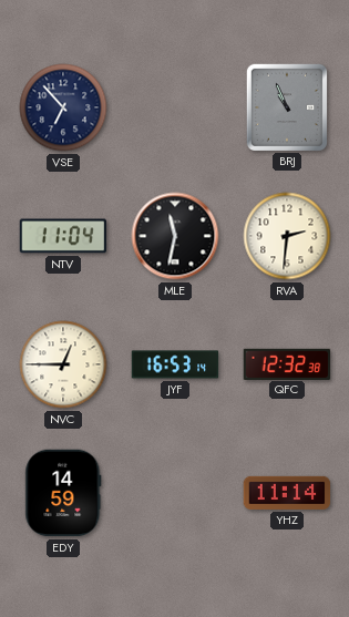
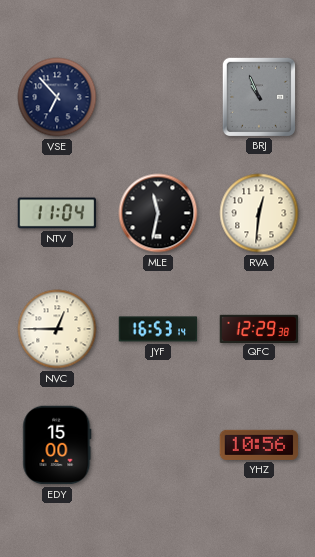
RVA: 2:31 -> 12:31 (259, 213)
QFC: 12:32 -> 12:29 (259, 328)
EDY: 14:59 -> 15:00 (57, 445)
YHZ: 11:14 -> 10:56 (259, 445)
